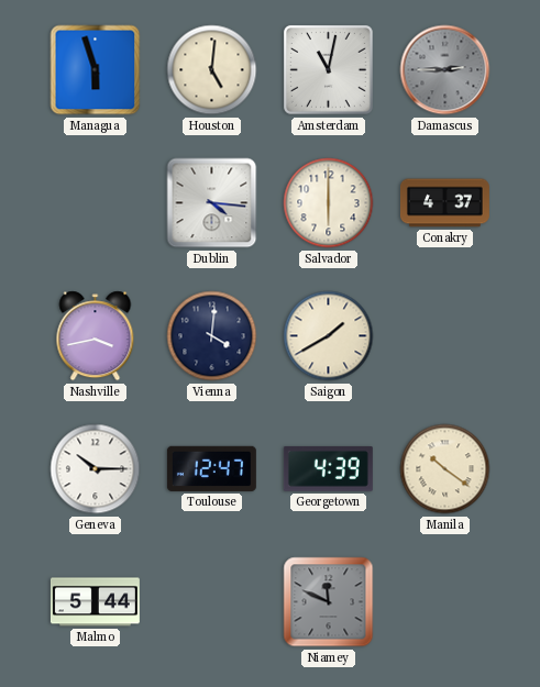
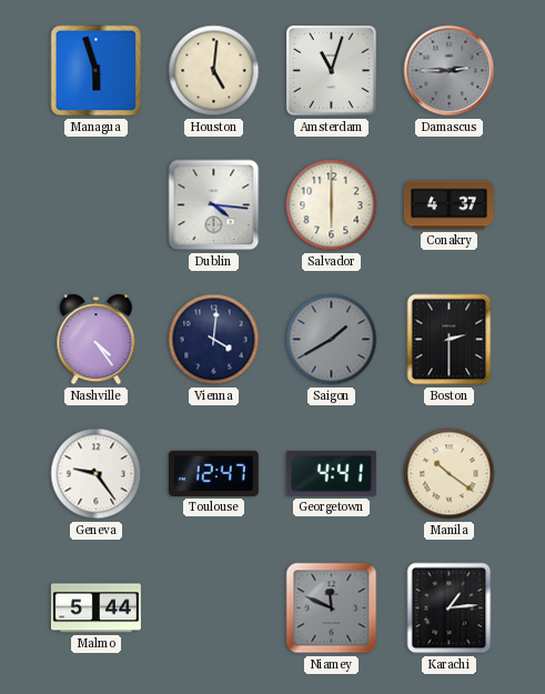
Amsterdam: 11:02 -> 11:03 (331, 70)
Nashville: 3:43 -> 4:24 (97, 340)
Saigon dial: cream -> grey (332, 340)
Boston: none -> 2:30 (450, 340)
Geneva: 10:15 -> 9:24 (97, 474)
Georgetown: 4:39 -> 4:41 (331, 473)
Karachi: none -> 1:14 (450, 608)
